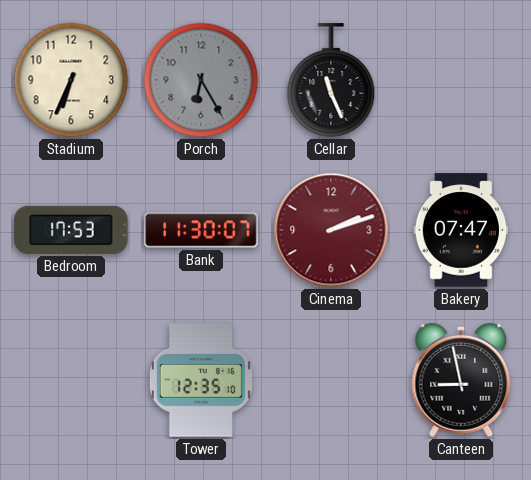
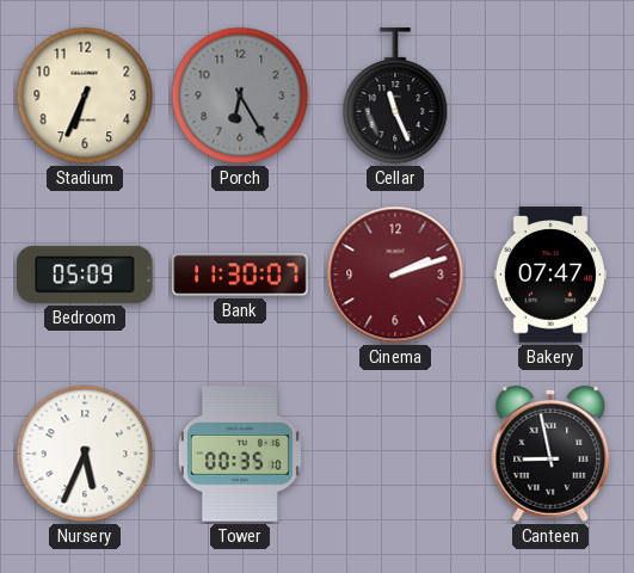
Bedroom: 17:53 -> 05:09 (85, 275)
Nursery: none -> 5:34 (85, 454)
Tower: 12:35 -> 00:35 (240, 454)
